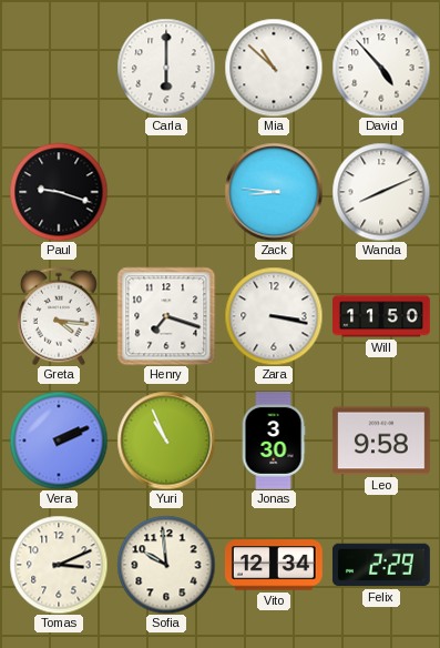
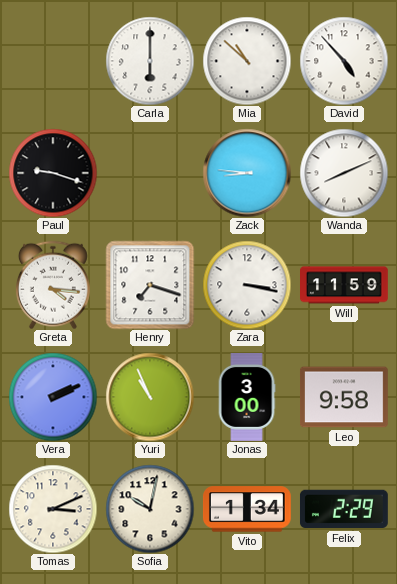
Will: 11:50 -> 11:59 (345, 285)
Jonas: 3:30 -> 3:00 (247, 398)
Sofia: 9:59 -> 10:02 (150, 509)
Vito: 12:34 -> 1:34 (247, 509)
